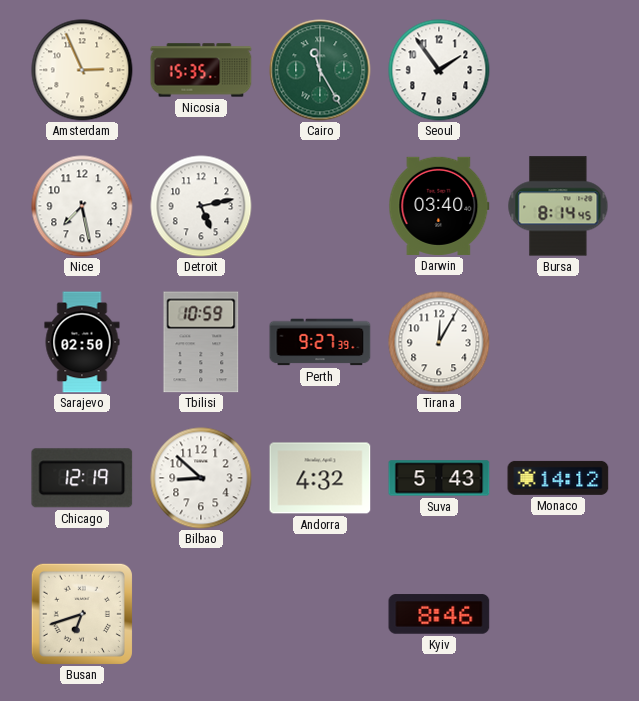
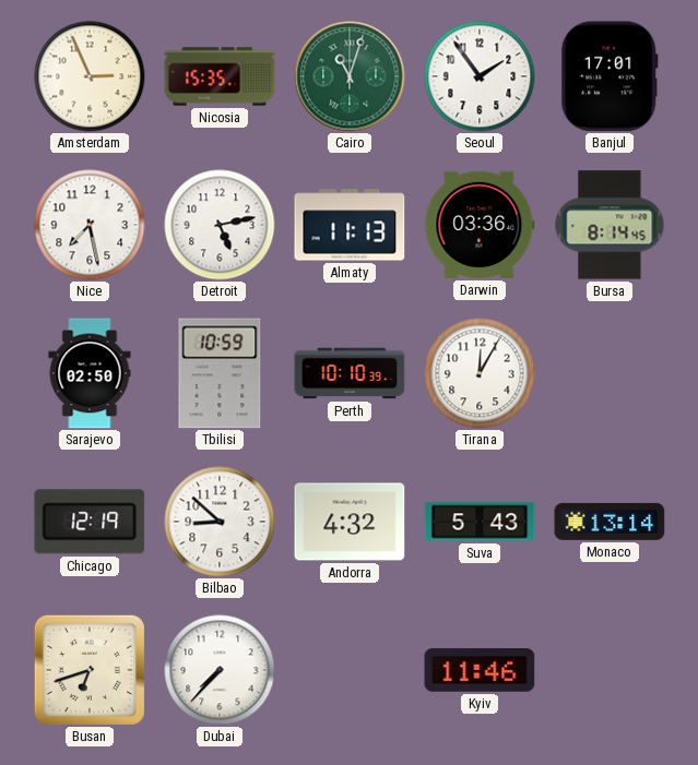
Cairo: 11:25 -> 11:03 (350, 76)
Banjul: none -> 17:01 (610, 76)
Almaty: none -> 11:13 (350, 225)
Darwin: 03:40 -> 03:36 (480, 225)
Perth: 9:27 -> 10:10 (350, 373)
Monaco: 14:12 -> 13:14 (610, 522)
Dubai: none -> 7:37 (220, 670)
Kyiv: 8:46 -> 11:46 (480, 670)
